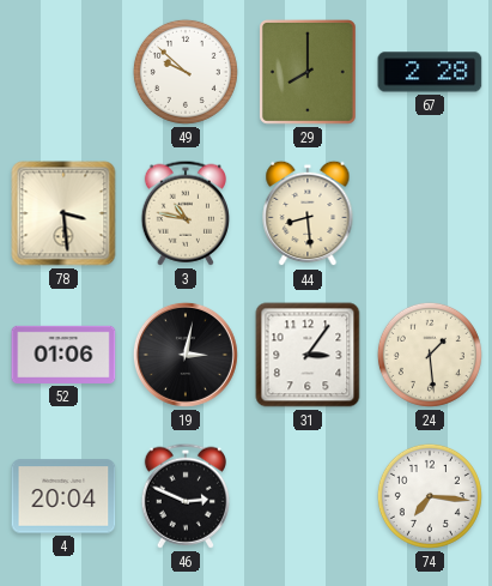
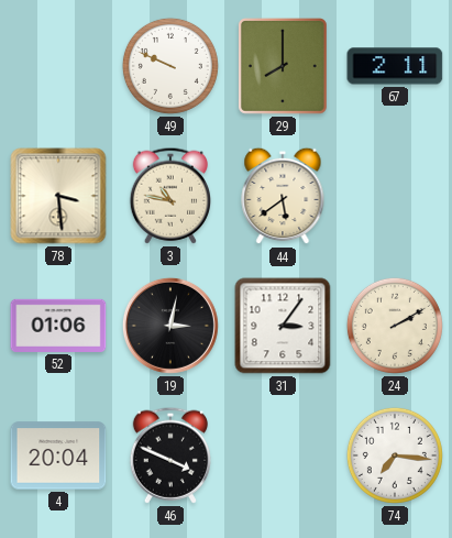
49: 9:52 -> 9:49 (170, 66)
67: 2:28 -> 2:11 (395, 66)
44: 8:29 -> 5:39 (283, 196)
24: 1:29 -> 2:10 (395, 326)
46: 2:49 -> 3:49 (169, 455)
